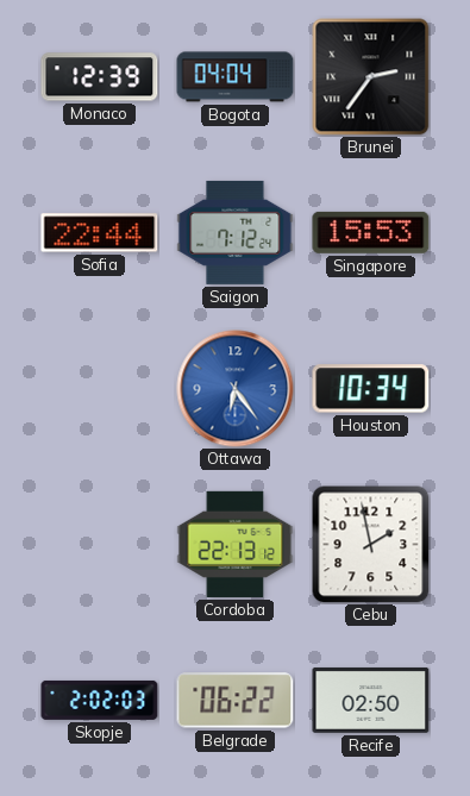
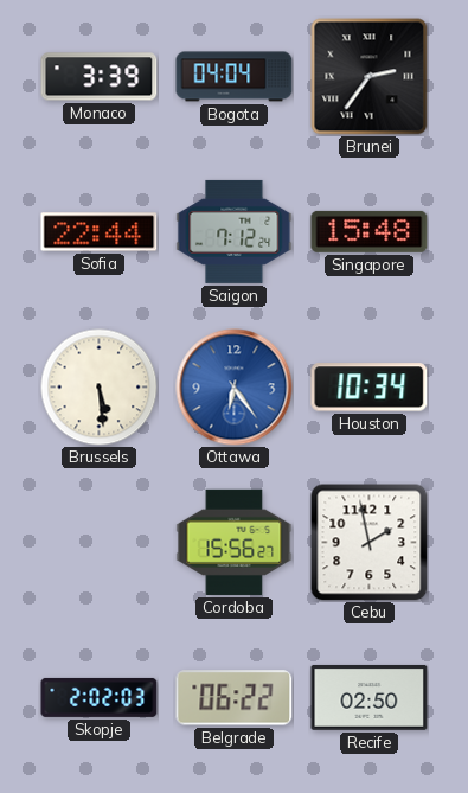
Monaco: 12:39 -> 3:39 (100, 77)
Singapore: 15:53 -> 15:48 (370, 231)
Brussels: none -> 5:29 (100, 388)
Cordoba: 22:13 -> 15:56 (235, 542)
